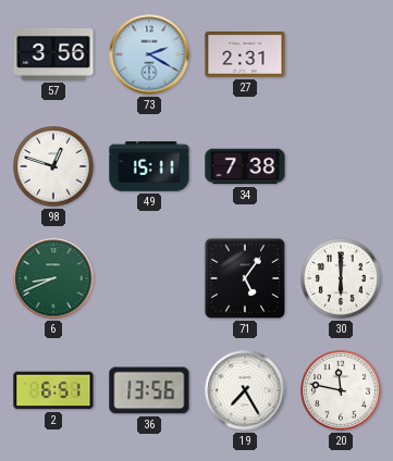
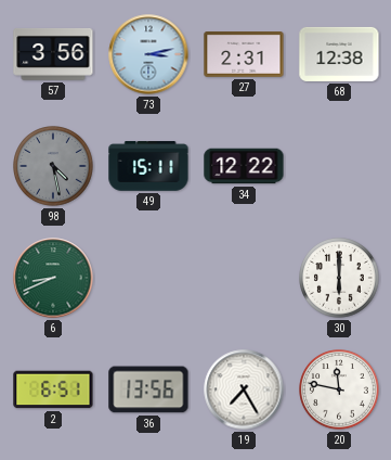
73: 2:20 -> 3:13 (148, 54)
68: none -> 12:38 (339, 54)
98: 12:48 -> 4:28 (54, 167)
98 dial: white -> grey (54, 167)
34: 7:38 -> 12:22 (244, 166)
71: 5:06 -> none (244, 278)
